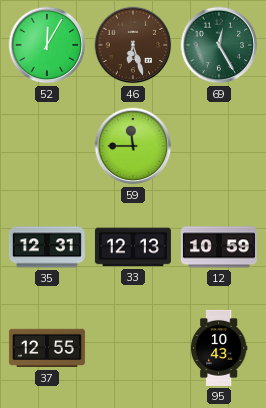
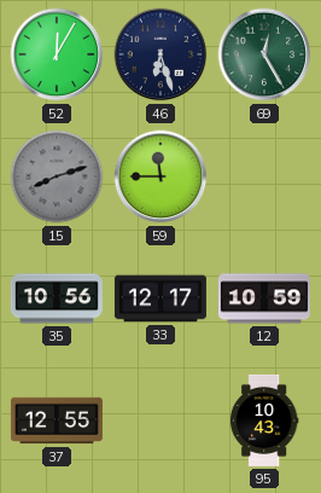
46 dial: brown -> navy (160, 54)
15: none -> 8:12 (57, 176)
35: 12:31 -> 10:56 (57, 298)
33: 12:13 -> 12:17 (160, 298)
